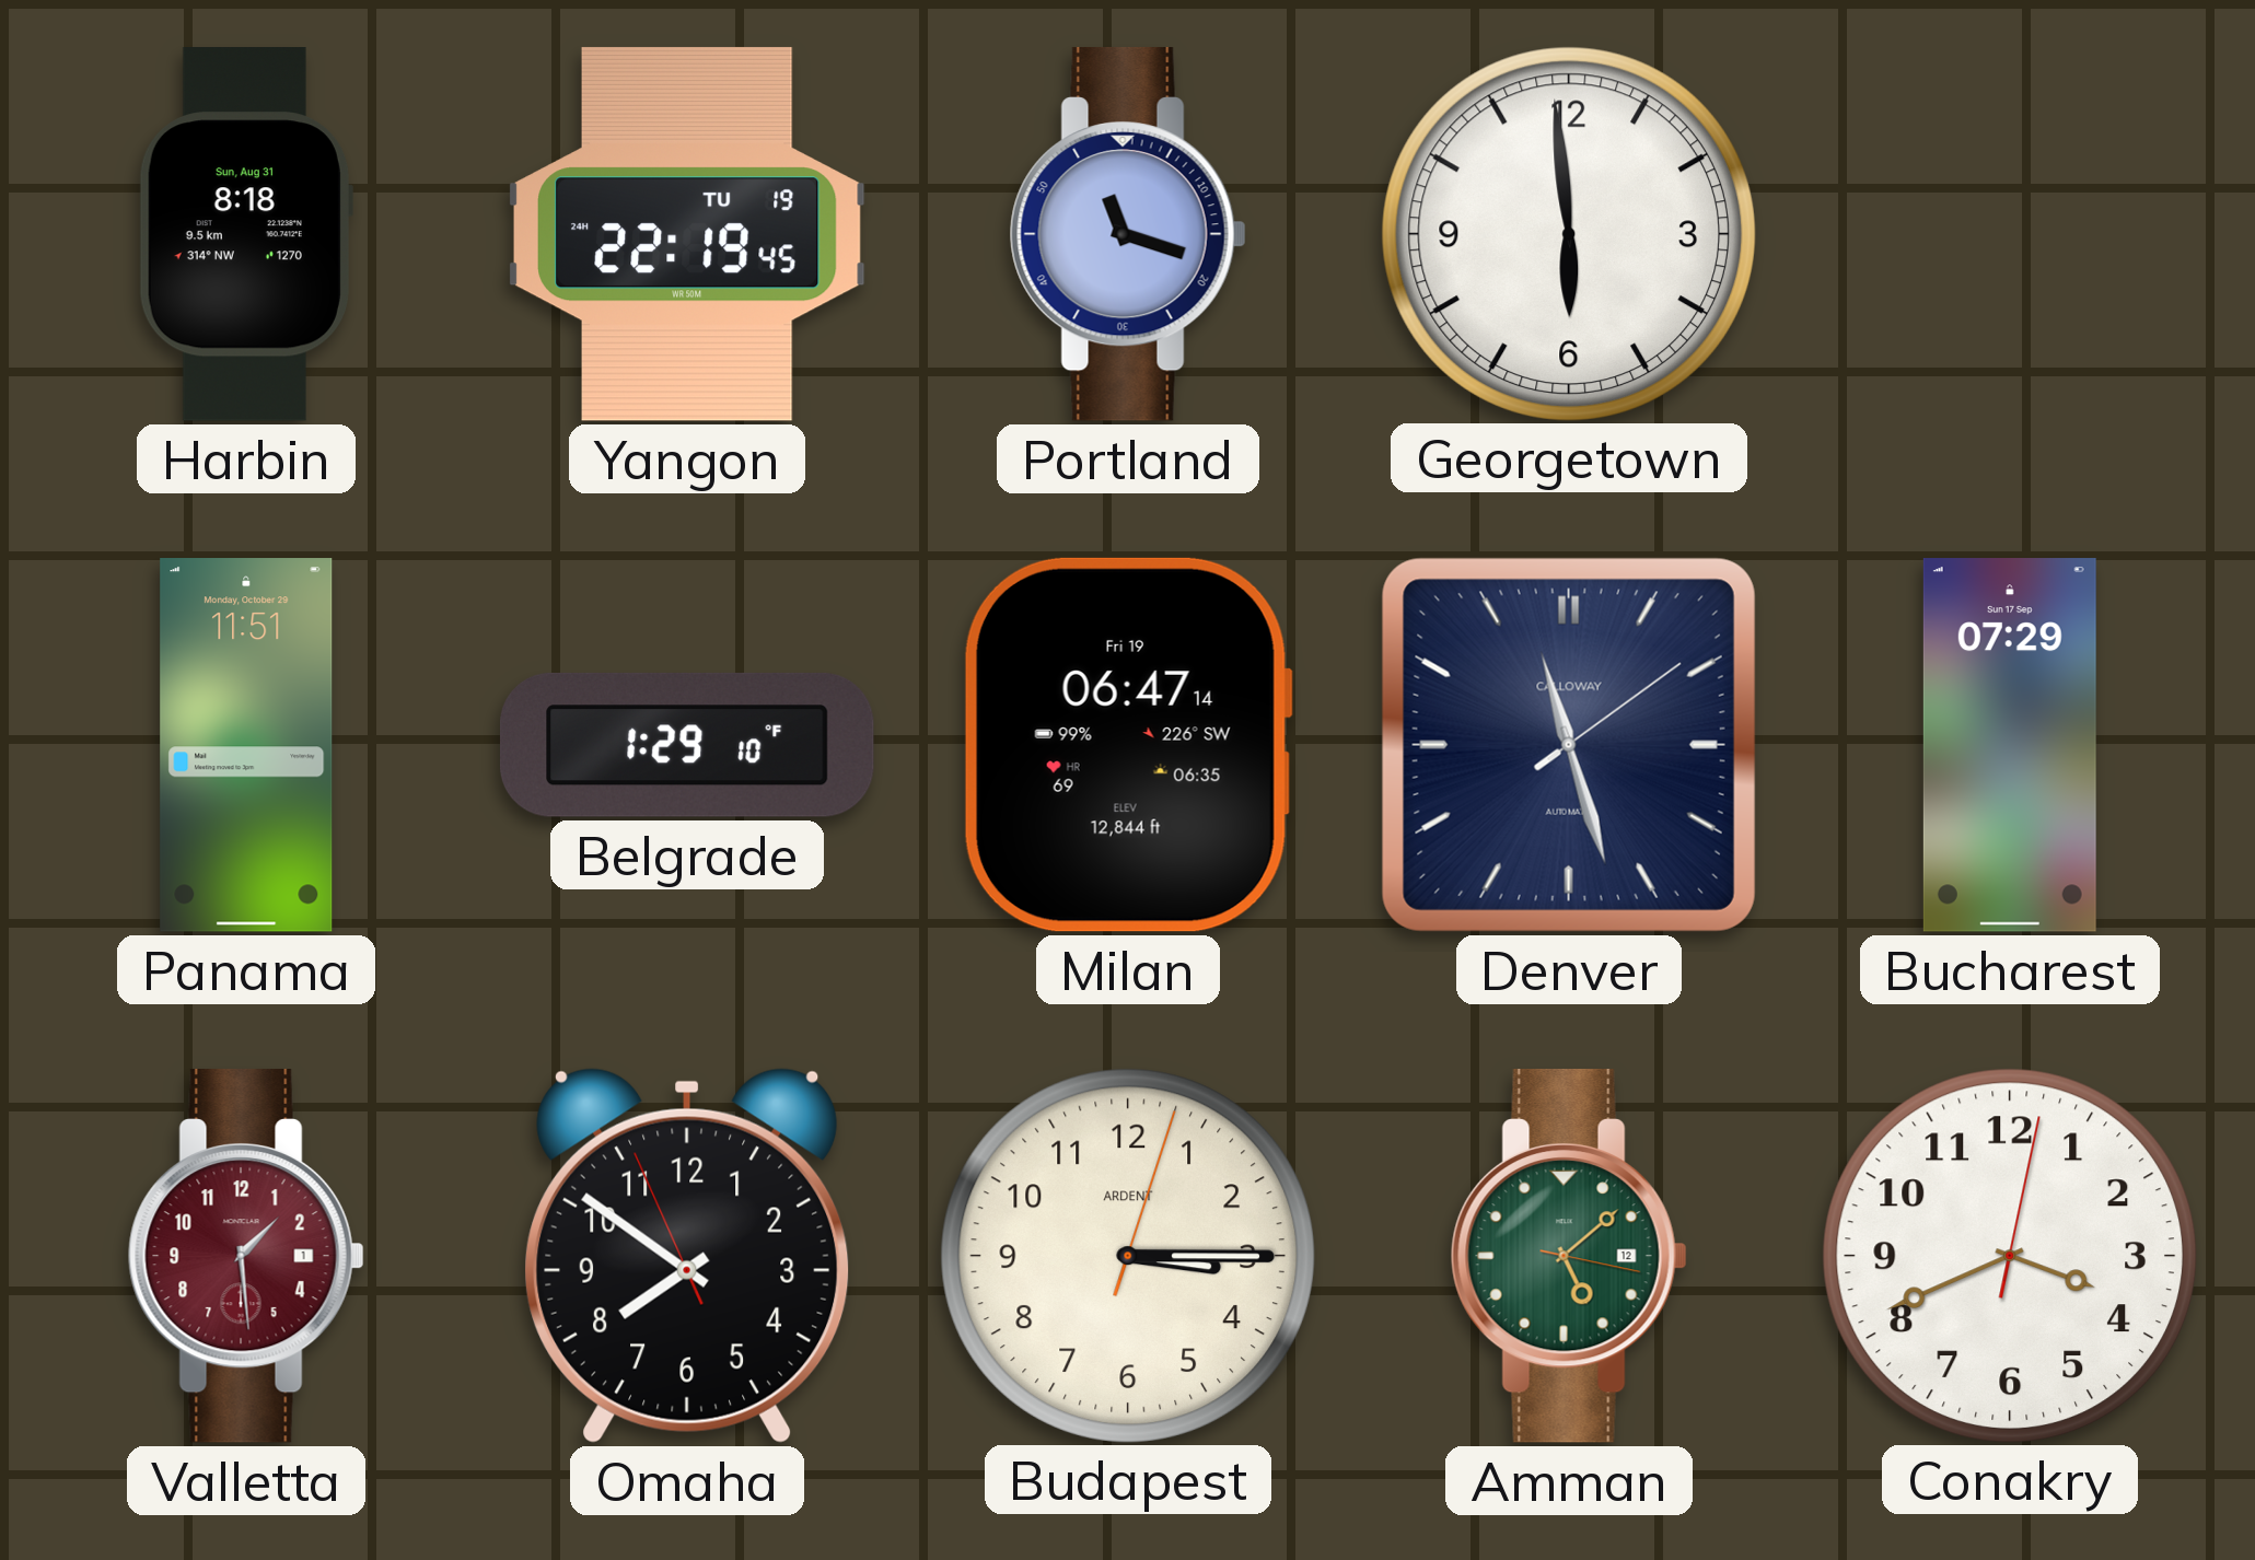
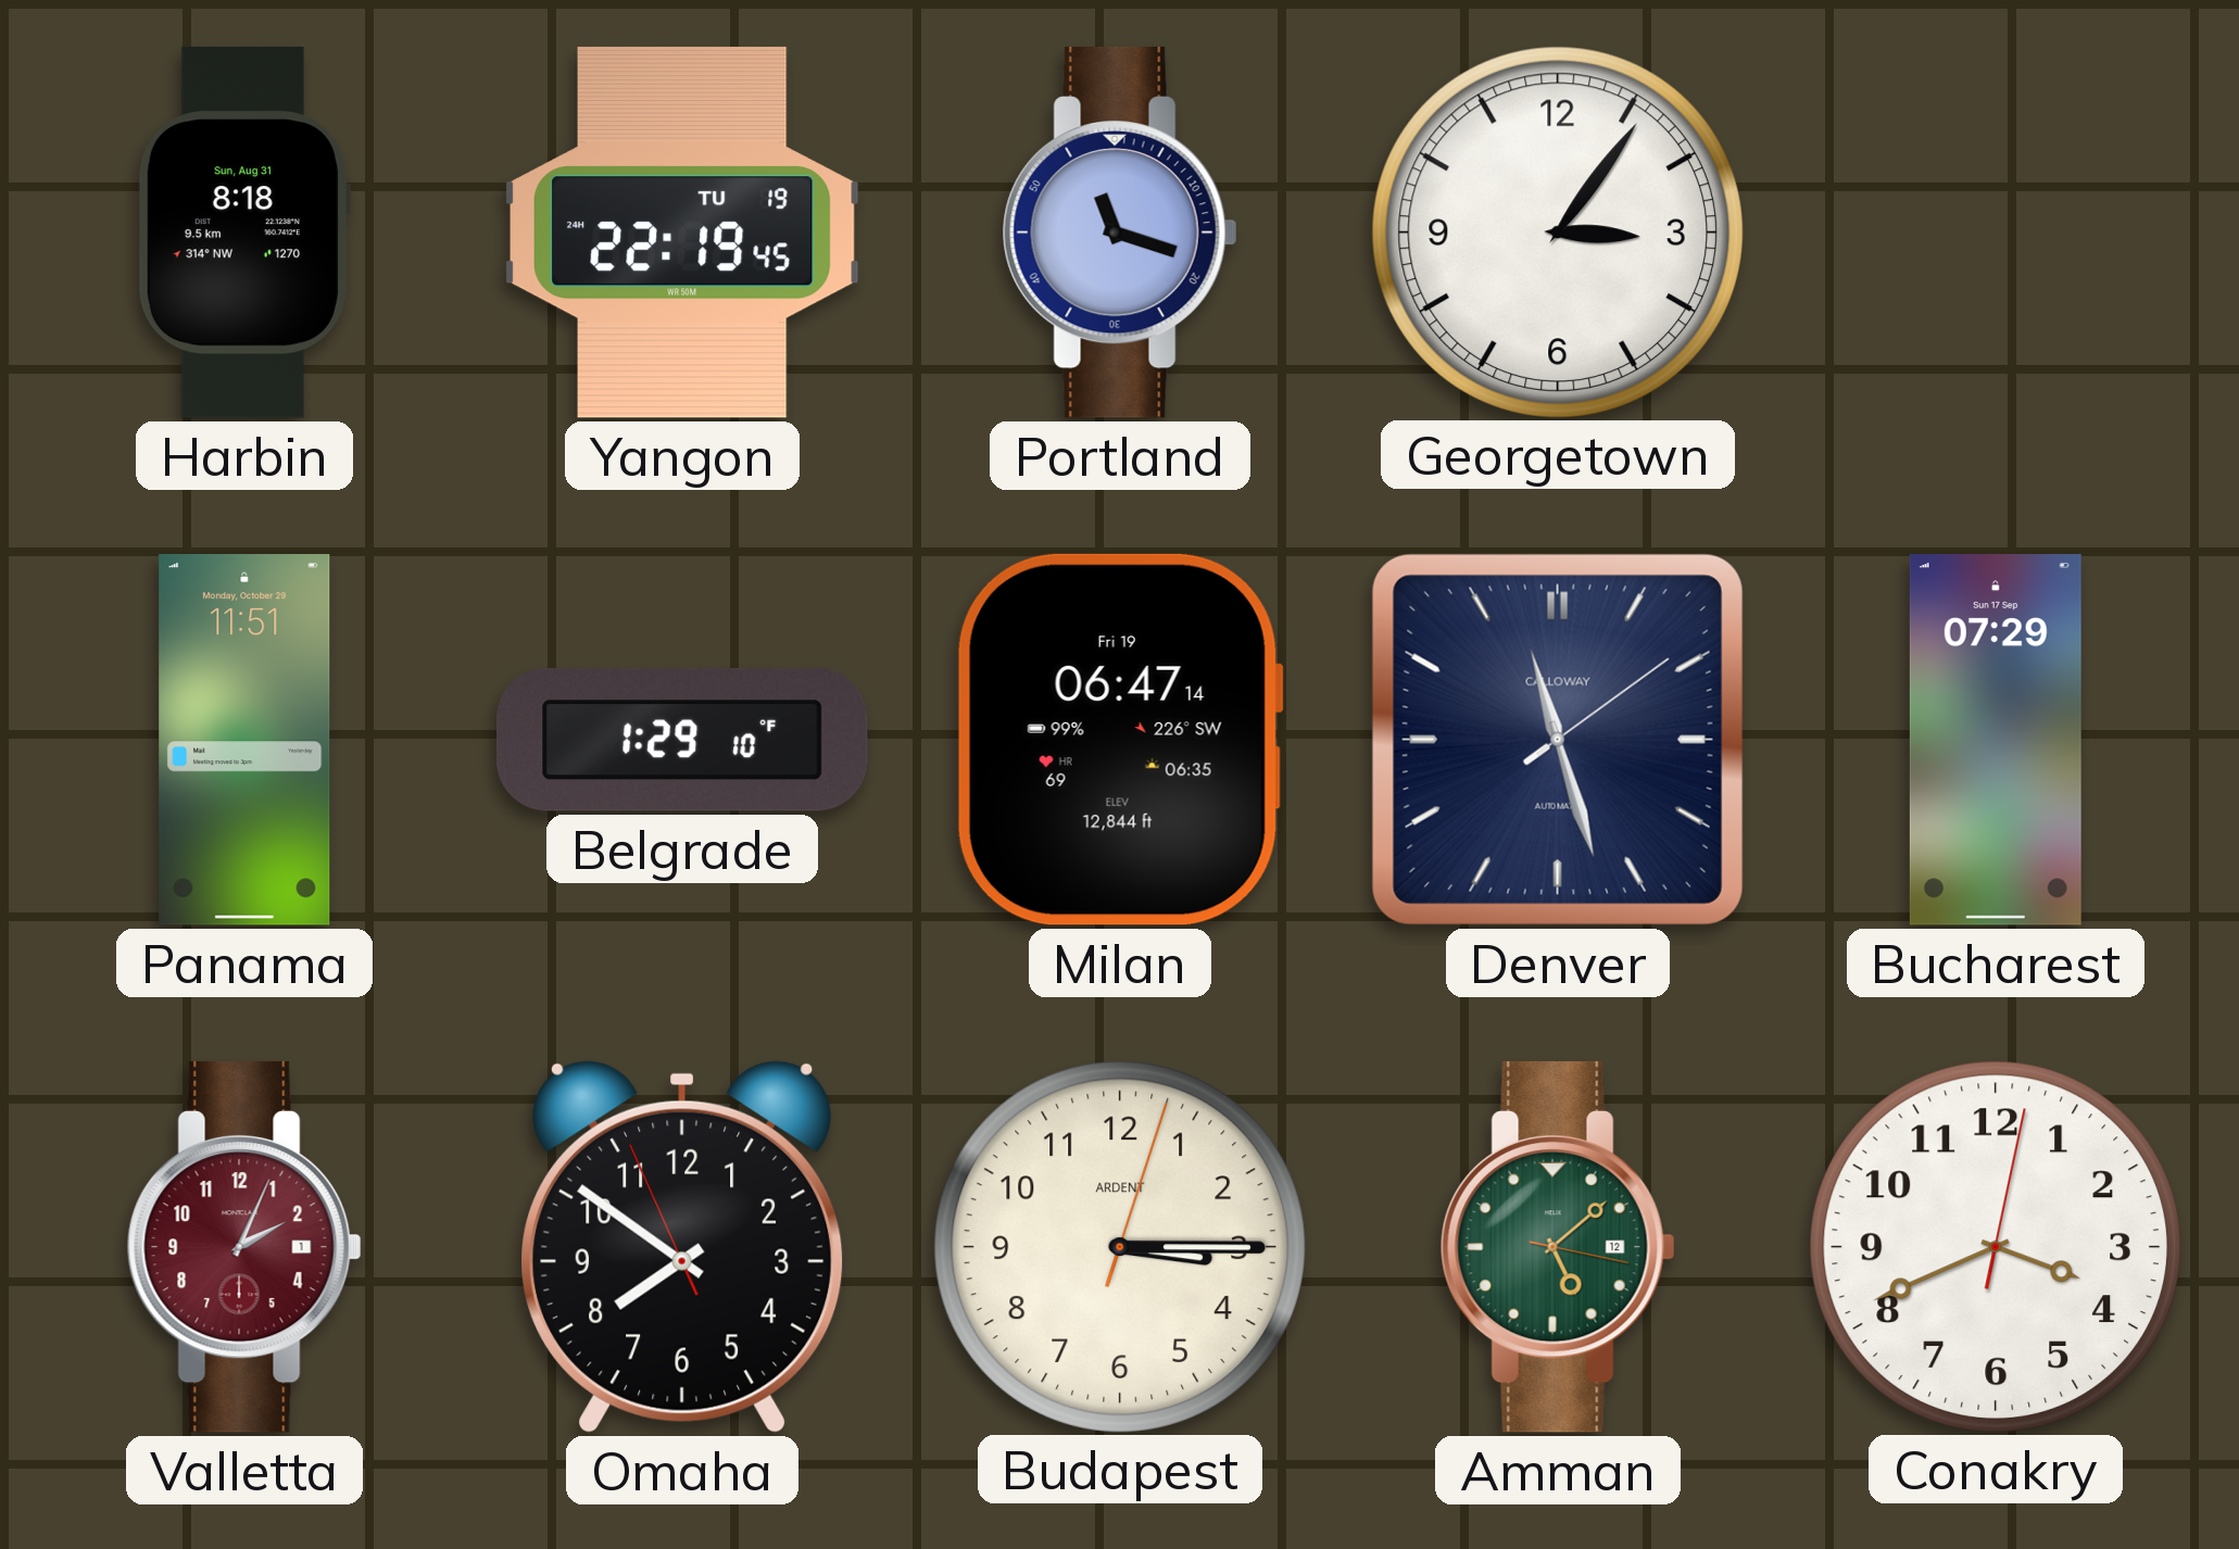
Georgetown: 5:59 -> 3:06 (1557, 231)
Valletta: 1:29 -> 2:04 (244, 1247)
